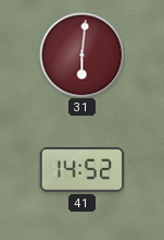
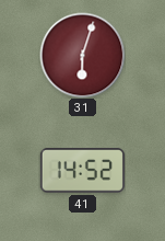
31: 6:01 -> 6:03 (82, 55)
